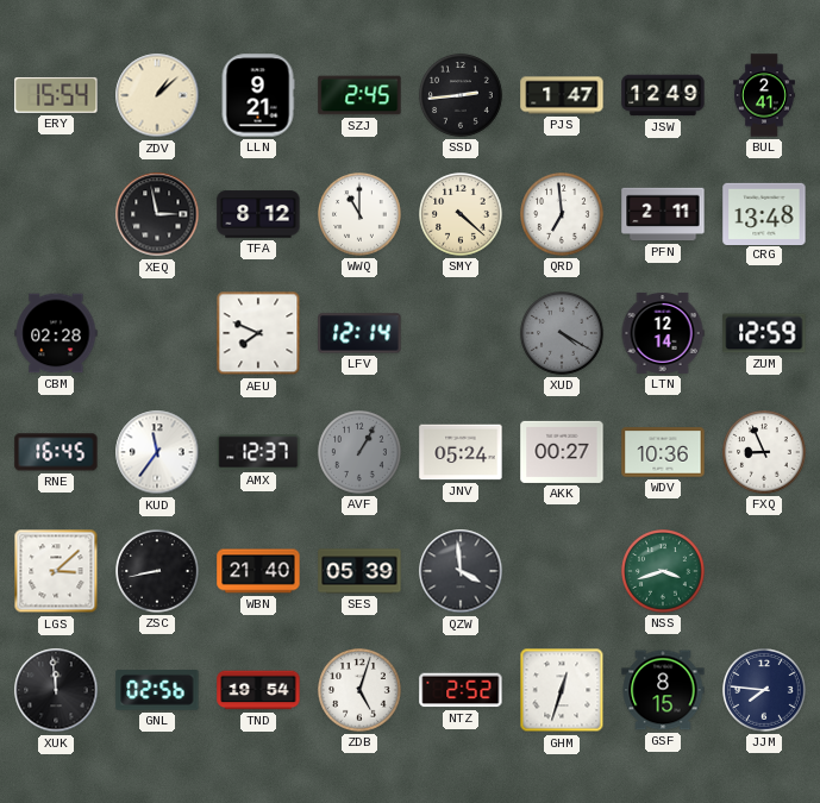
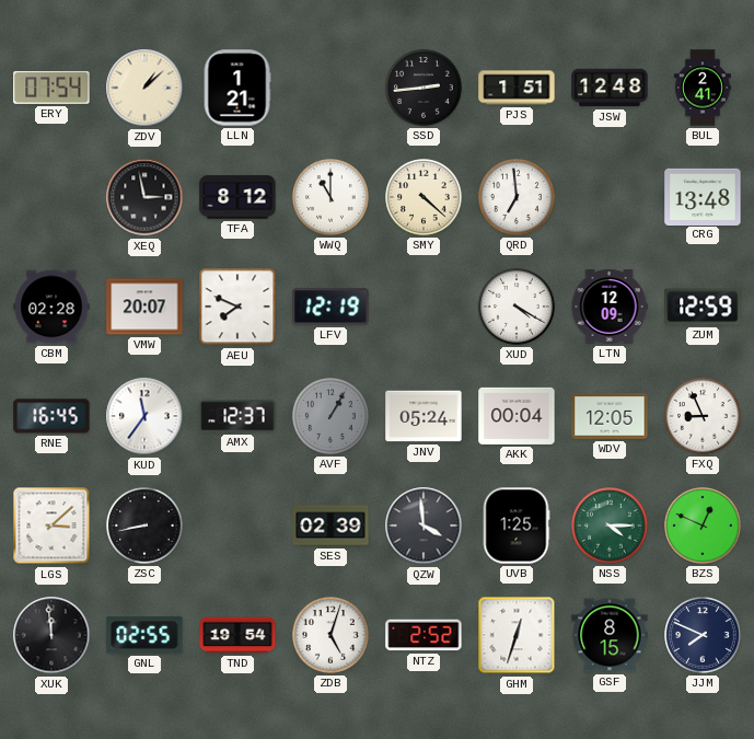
ERY: 15:54 -> 07:54 (51, 88)
LLN: 9:21 -> 1:21 (237, 88)
SZJ: 2:45 -> none (359, 95)
PJS: 1:47 -> 1:51 (517, 88)
JSW: 12:49 -> 12:48 (610, 88)
PFN: 2:11 -> none (663, 214)
VMW: none -> 20:07 (144, 307)
LFV: 12:14 -> 12:19 (330, 307)
XUD dial: grey -> white (517, 307)
LTN: 12:14 -> 12:09 (610, 307)
AKK: 00:27 -> 00:04 (517, 416)
WDV: 10:36 -> 12:05 (610, 416)
WBN: 21:40 -> none (258, 571)
SES: 05:39 -> 02:39 (330, 526)
UVB: none -> 1:25 (517, 526)
NSS: 3:42 -> 4:15 (610, 526)
BZS: none -> 12:49 (703, 526)
GNL: 02:56 -> 02:55 (144, 636)
JJM: 7:46 -> 7:49 (703, 635)
